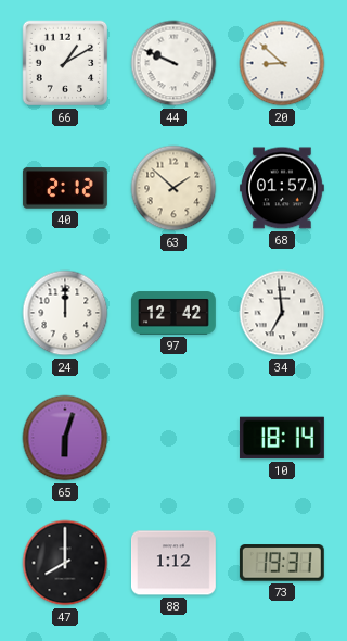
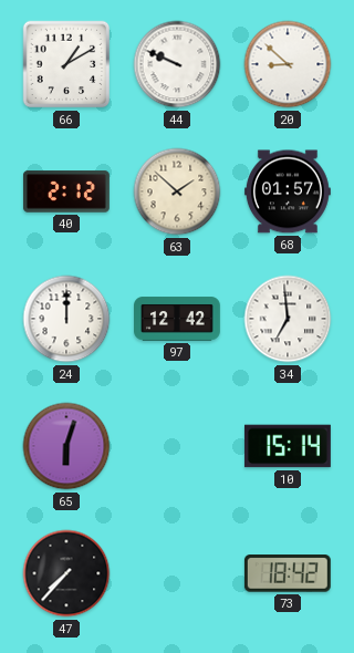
10: 18:14 -> 15:14 (288, 446)
47: 8:00 -> 7:37 (66, 573)
88: 1:12 -> none (173, 563)
73: 19:31 -> 18:42 (288, 573)
